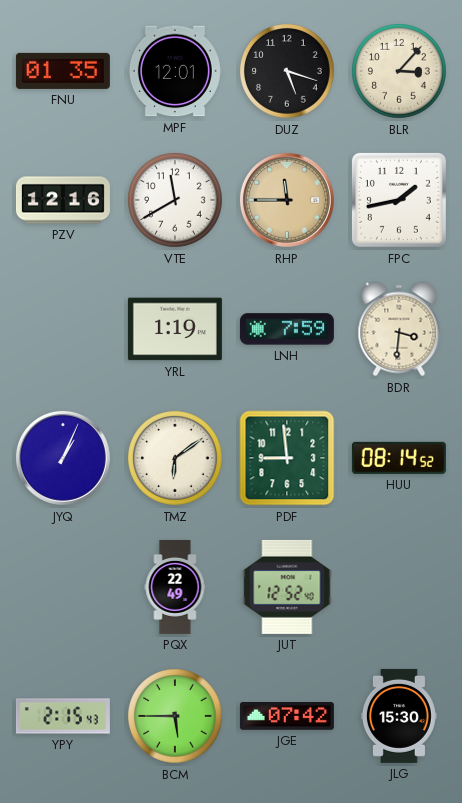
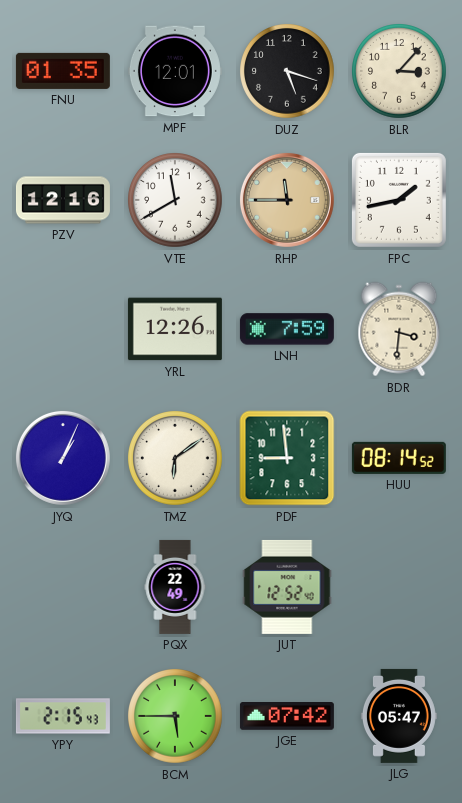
YRL: 1:19 -> 12:26 (175, 329)
JLG: 15:30 -> 05:47 (399, 716)
